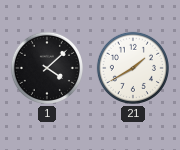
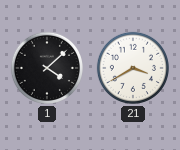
21: 1:40 -> 3:40 (133, 68)
